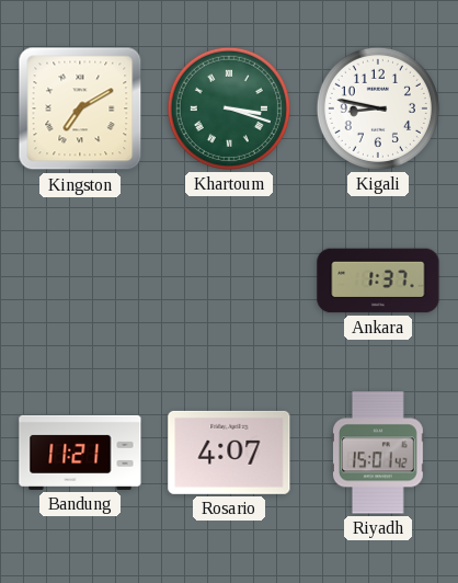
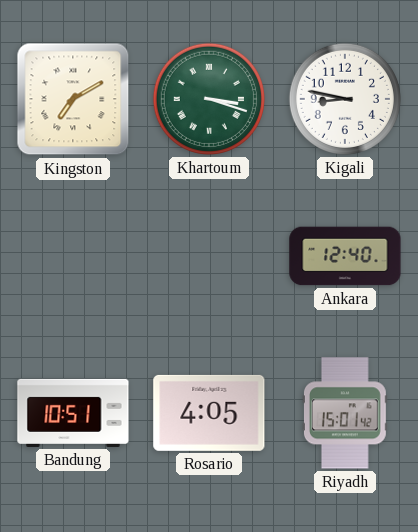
Ankara: 1:37 -> 12:40 (345, 256)
Bandung: 11:21 -> 10:51 (73, 413)
Rosario: 4:07 -> 4:05 (209, 413)
